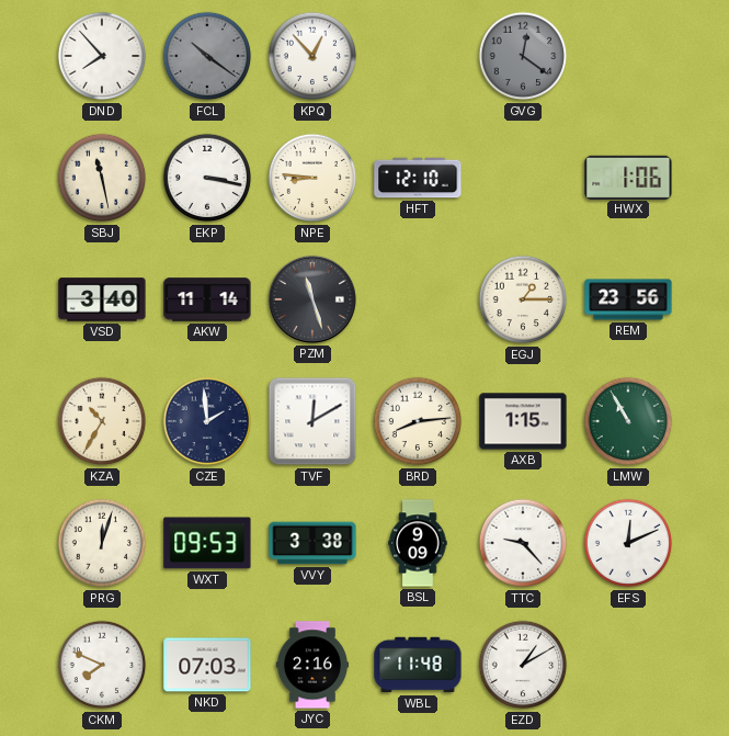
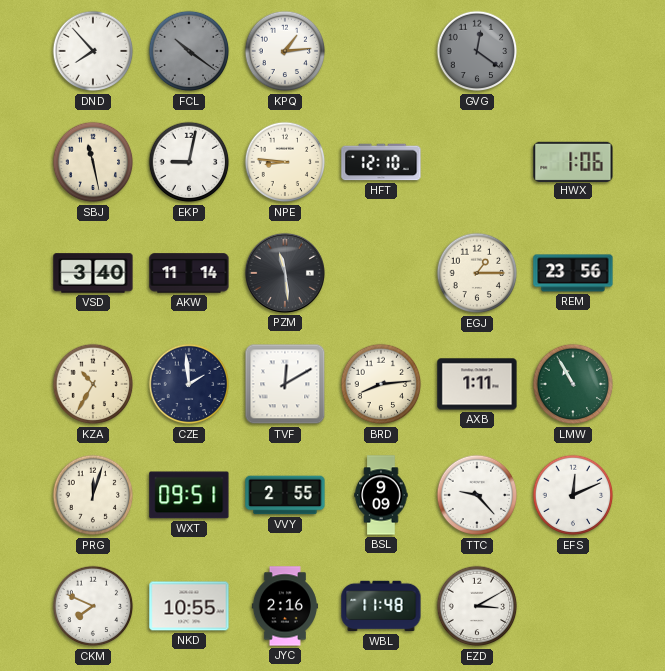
KPQ: 12:53 -> 1:14 (285, 51)
EKP: 3:17 -> 9:02 (189, 162)
PZM: 11:27 -> 11:29 (285, 273)
AXB: 1:15 -> 1:11 (477, 384)
WXT: 09:53 -> 09:51 (189, 495)
VVY: 3:38 -> 2:55 (285, 495)
NKD: 07:03 -> 10:55 (189, 606)
EZD: 1:10 -> 3:10 (477, 606)
